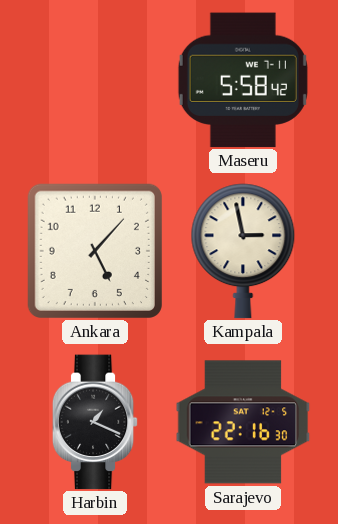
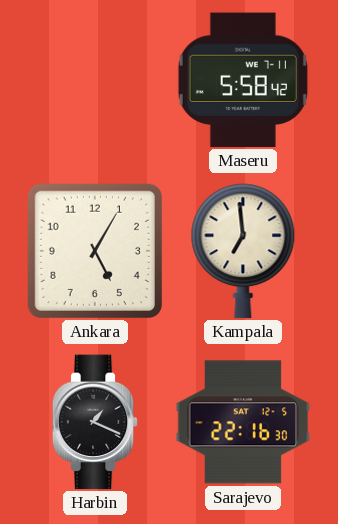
Ankara: 5:07 -> 5:05 (95, 251)
Kampala: 2:58 -> 6:59 (243, 251)
